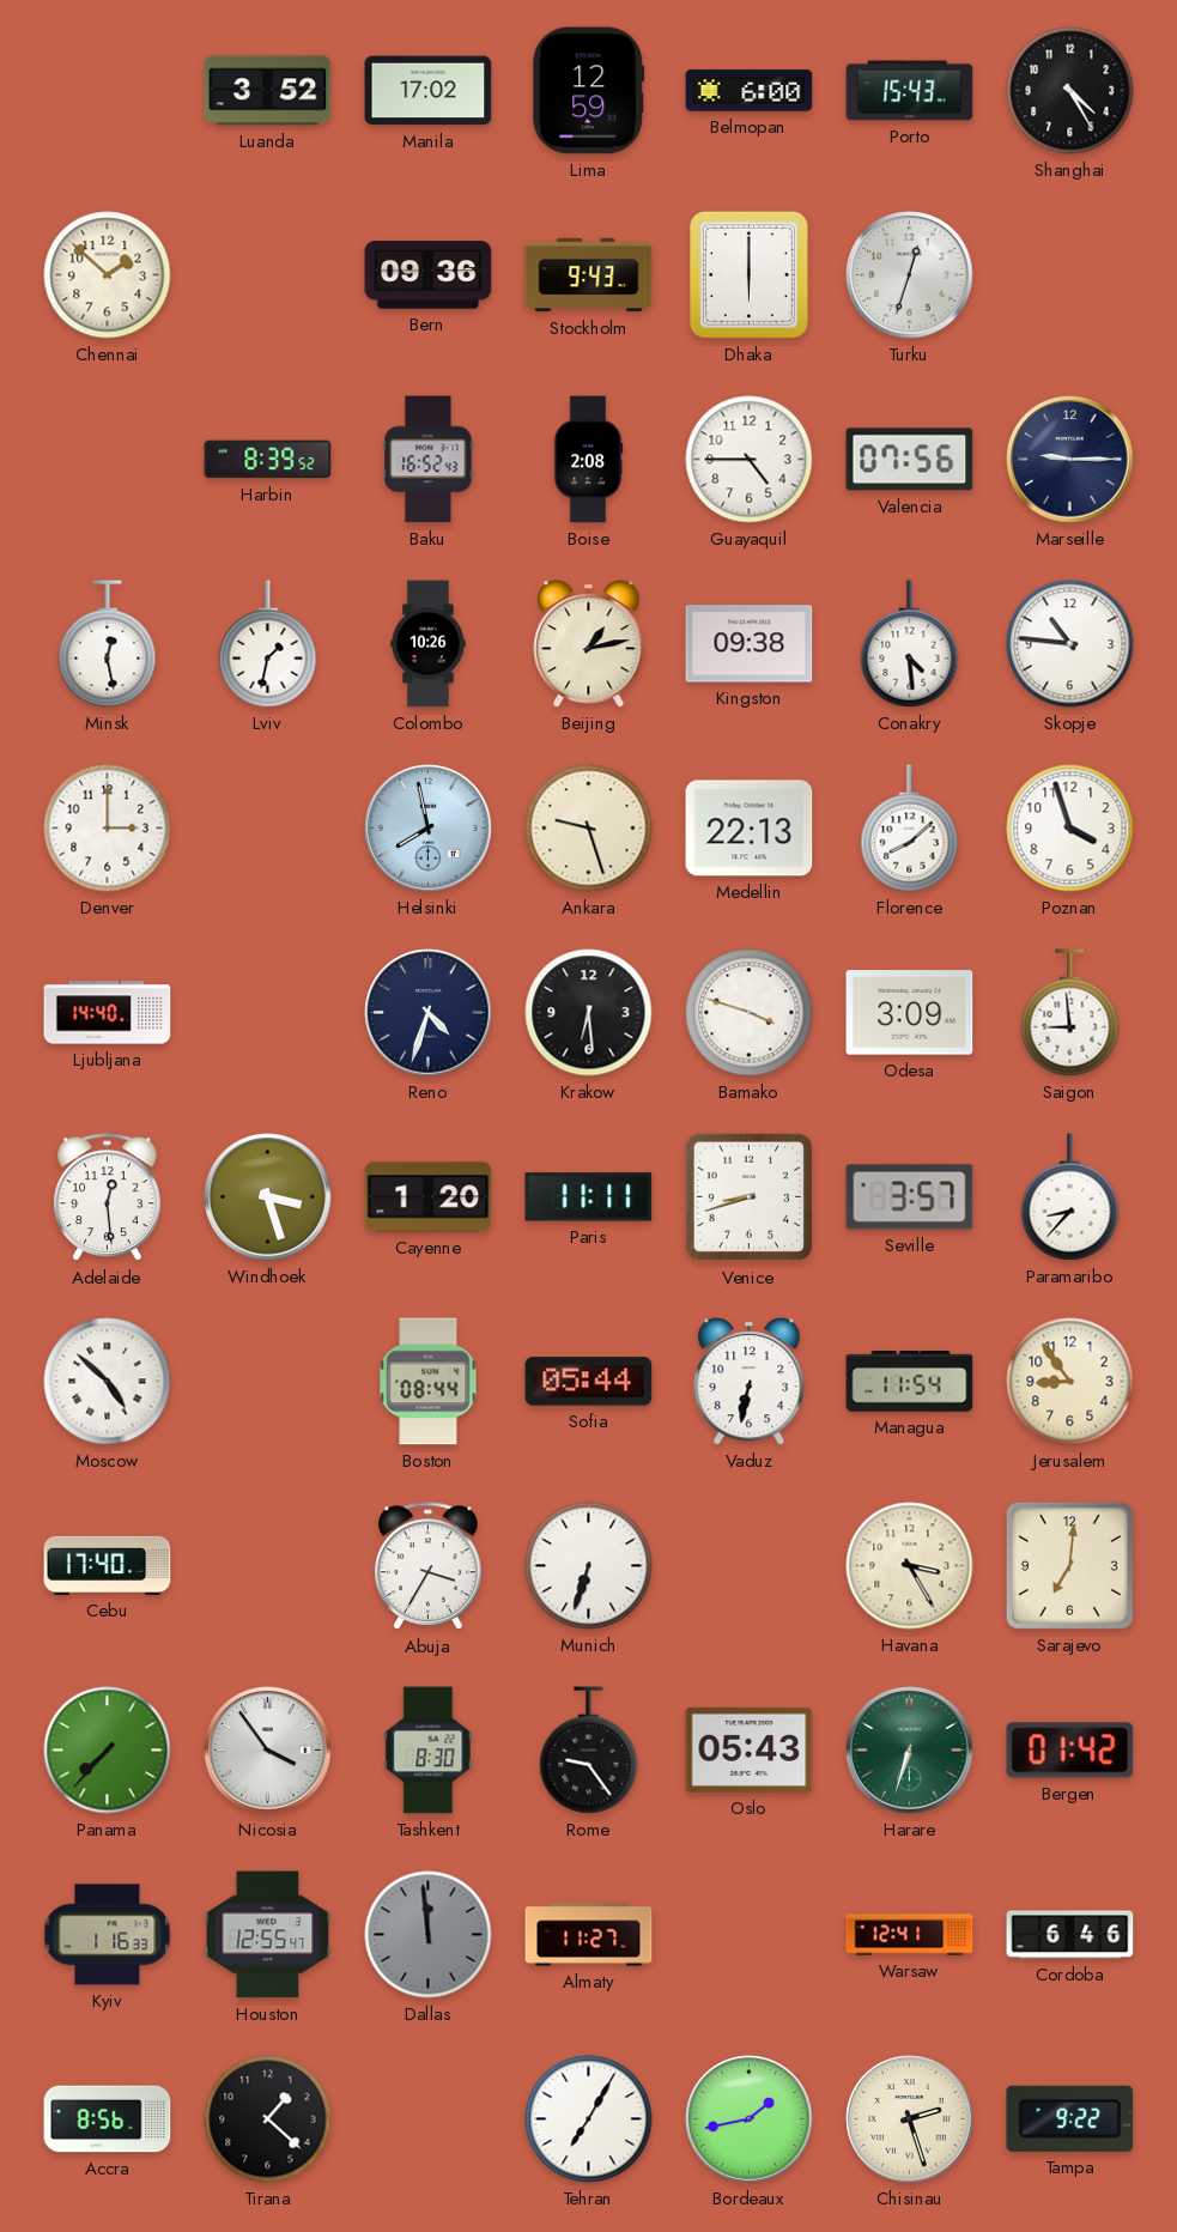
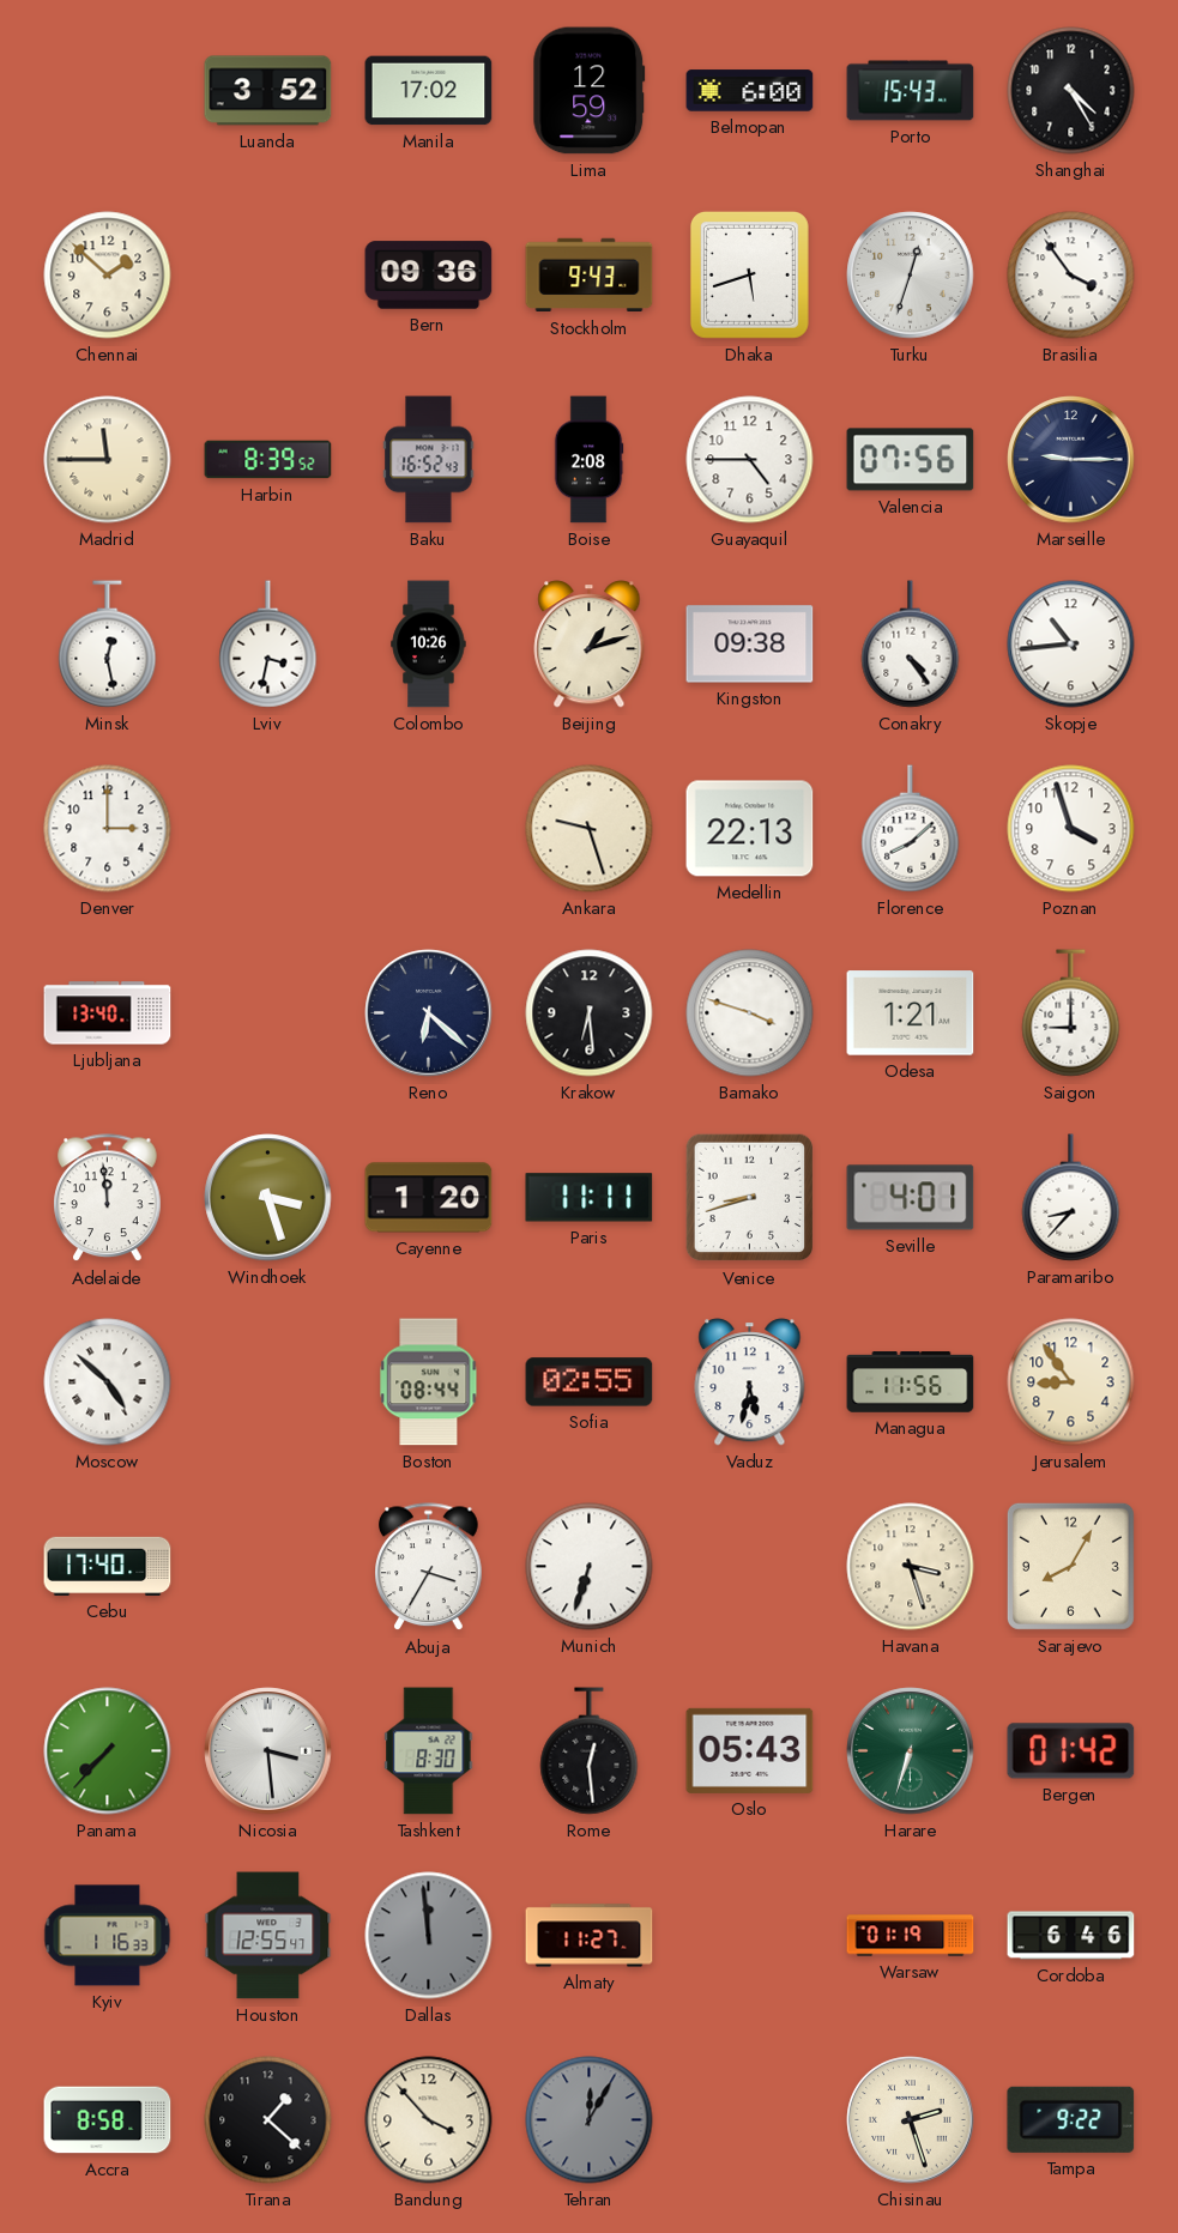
Dhaka: 6:00 -> 5:42 (749, 274)
Brasilia: none -> 3:54 (1071, 276)
Madrid: none -> 11:45 (108, 460)
Lviv: 1:32 -> 3:32 (268, 645)
Beijing: 1:13 -> 1:12 (590, 645)
Conakry: 4:29 -> 4:24 (911, 645)
Skopje: 10:46 -> 10:44 (1071, 645)
Helsinki: 7:58 -> none (429, 829)
Ljubljana: 14:40 -> 13:40 (108, 1013)
Reno: 4:33 -> 6:22 (429, 1013)
Odesa: 3:09 -> 1:21 (911, 1013)
Saigon: 8:59 -> 9:00 (1071, 1013)
Adelaide: 12:29 -> 11:59 (108, 1198)
Seville: 3:57 -> 4:01 (911, 1198)
Sofia: 05:44 -> 02:55 (590, 1382)
Vaduz: 6:32 -> 5:32 (750, 1382)
Managua: 11:54 -> 11:56 (911, 1382)
Havana: 3:25 -> 3:27 (911, 1567)
Sarajevo: 7:01 -> 8:05 (1070, 1566)
Nicosia: 3:54 -> 3:29 (268, 1751)
Rome: 9:24 -> 12:29 (590, 1751)
Warsaw: 12:41 -> 01:19 (911, 1936)
Accra: 8:56 -> 8:58 (108, 2120)
Bandung: none -> 3:53 (429, 2120)
Tehran: 7:05 -> 12:05 (590, 2120)
Tehran dial: white -> grey (590, 2120)
Bordeaux: 1:43 -> none (750, 2119)
